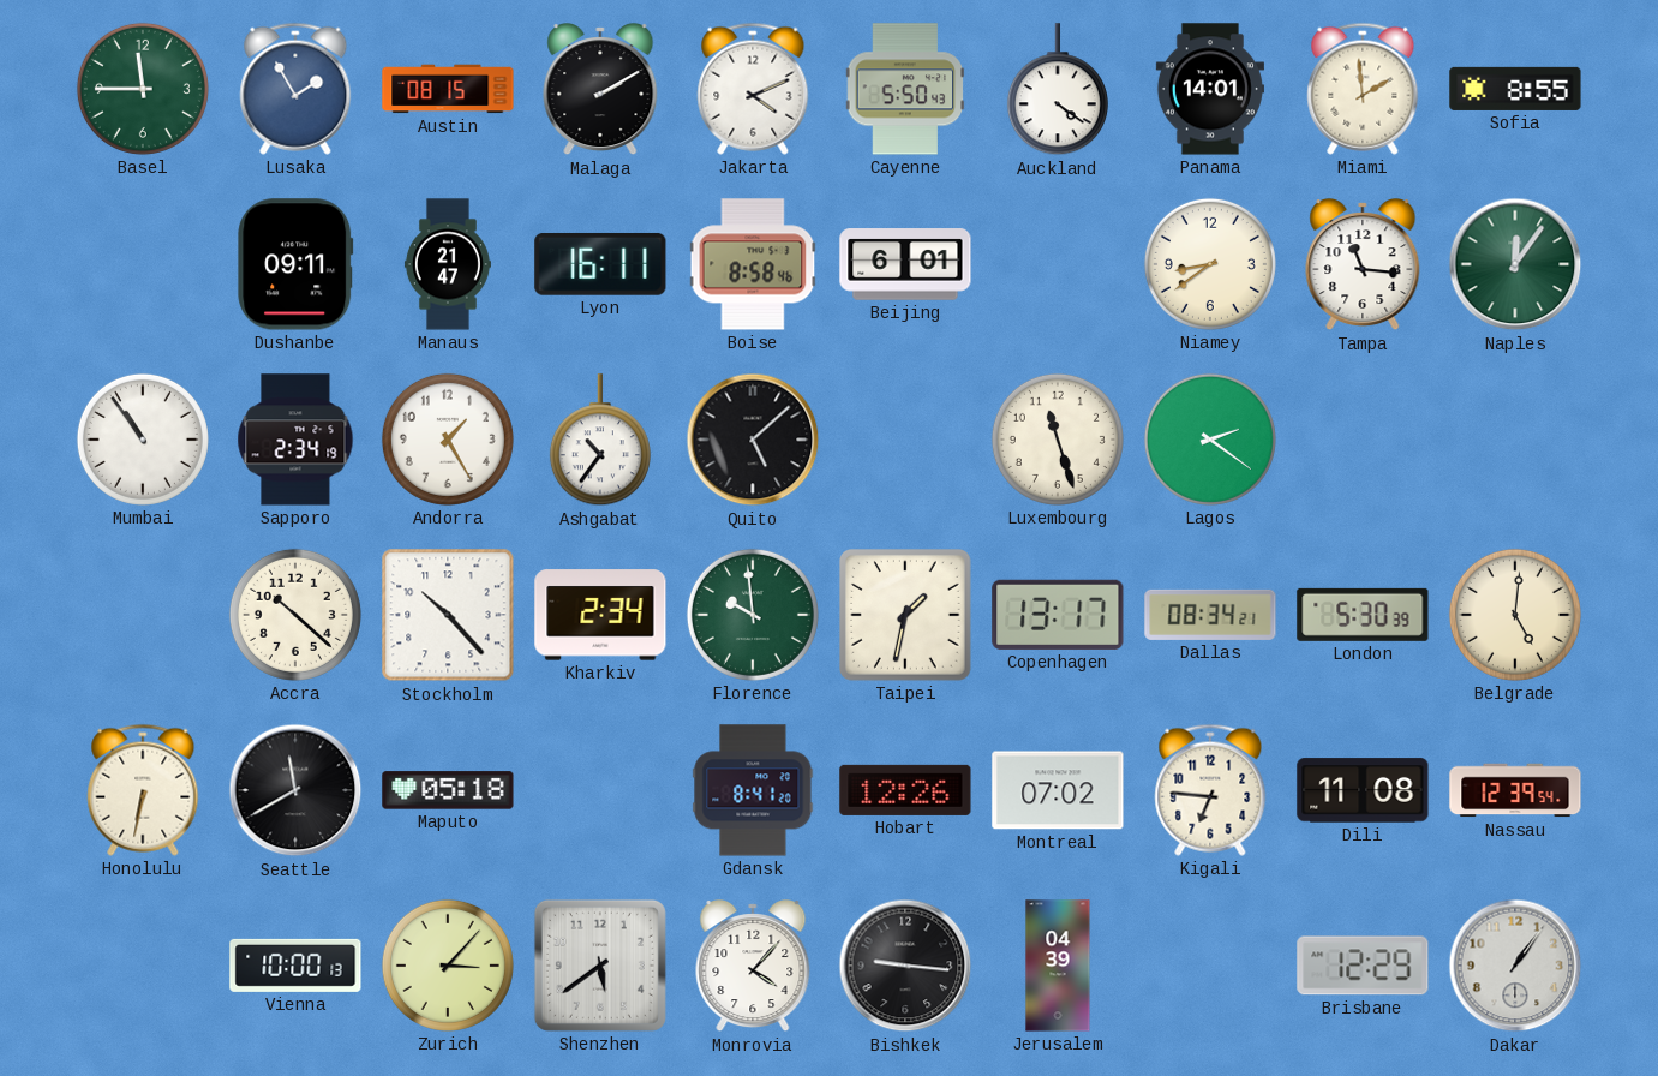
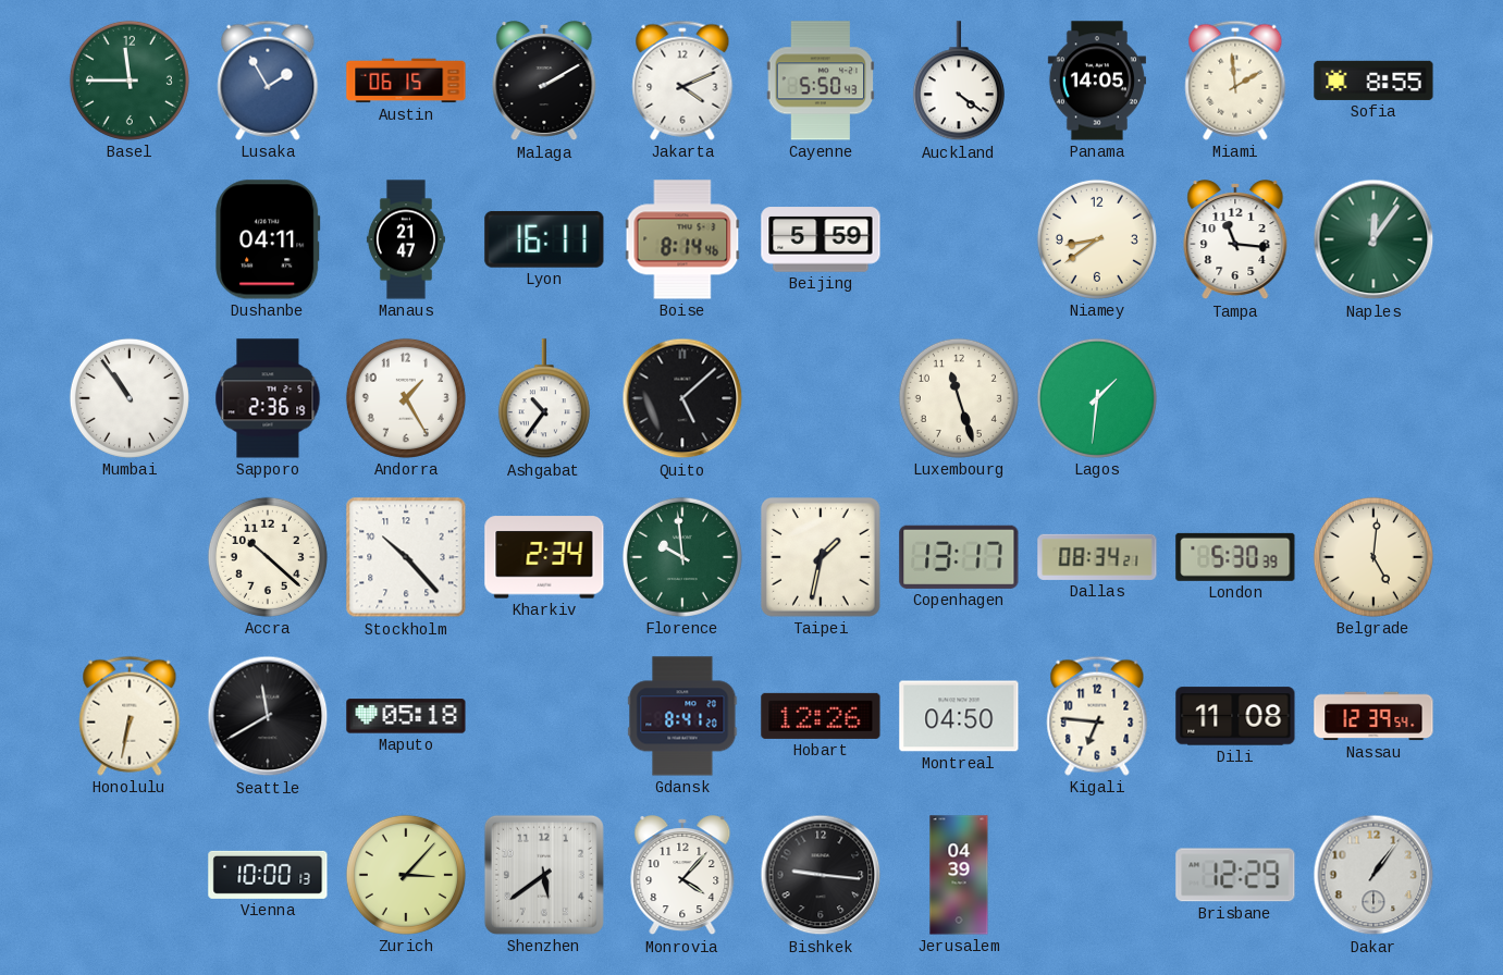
Austin: 08:15 -> 06:15 (406, 81)
Panama: 14:01 -> 14:05 (1097, 81)
Dushanbe: 09:11 -> 04:11 (268, 239)
Boise: 8:58 -> 8:14 (682, 239)
Beijing: 6:01 -> 5:59 (821, 239)
Sapporo: 2:34 -> 2:36 (268, 398)
Lagos: 2:21 -> 1:31 (1097, 398)
Montreal: 07:02 -> 04:50 (959, 716)
